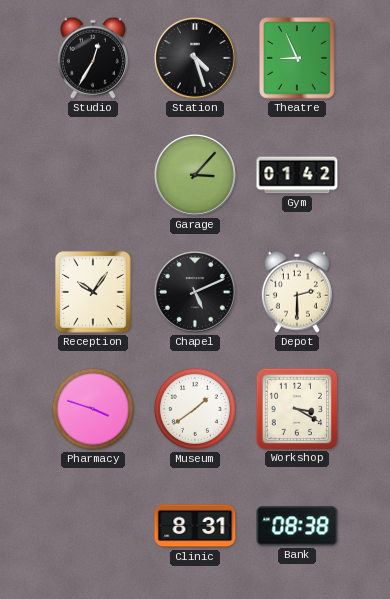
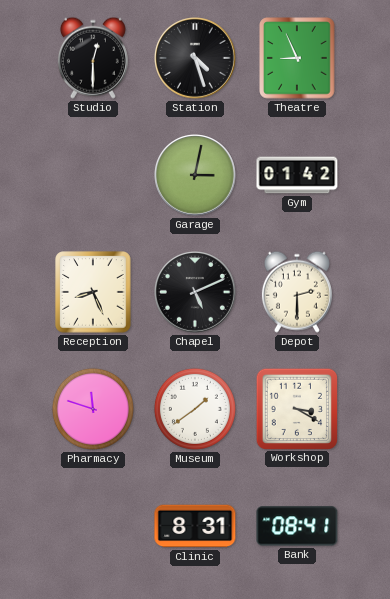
Studio: 12:35 -> 12:30 (93, 58)
Garage: 3:07 -> 3:02 (196, 176)
Reception: 10:06 -> 8:26 (93, 292)
Pharmacy: 3:48 -> 11:48 (93, 409)
Bank: 08:38 -> 08:41 (297, 526)
